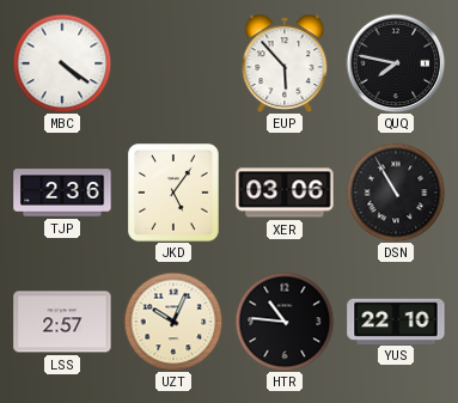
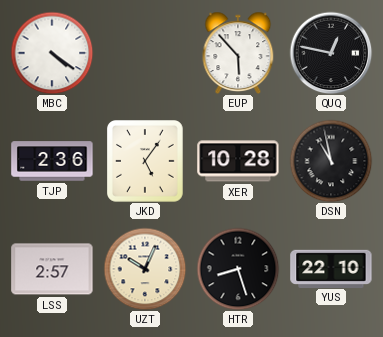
QUQ: 7:47 -> 12:47 (331, 53)
XER: 03:06 -> 10:28 (238, 161)
DSN: 10:55 -> 10:58 (331, 161)
HTR: 10:46 -> 8:27 (238, 269)
